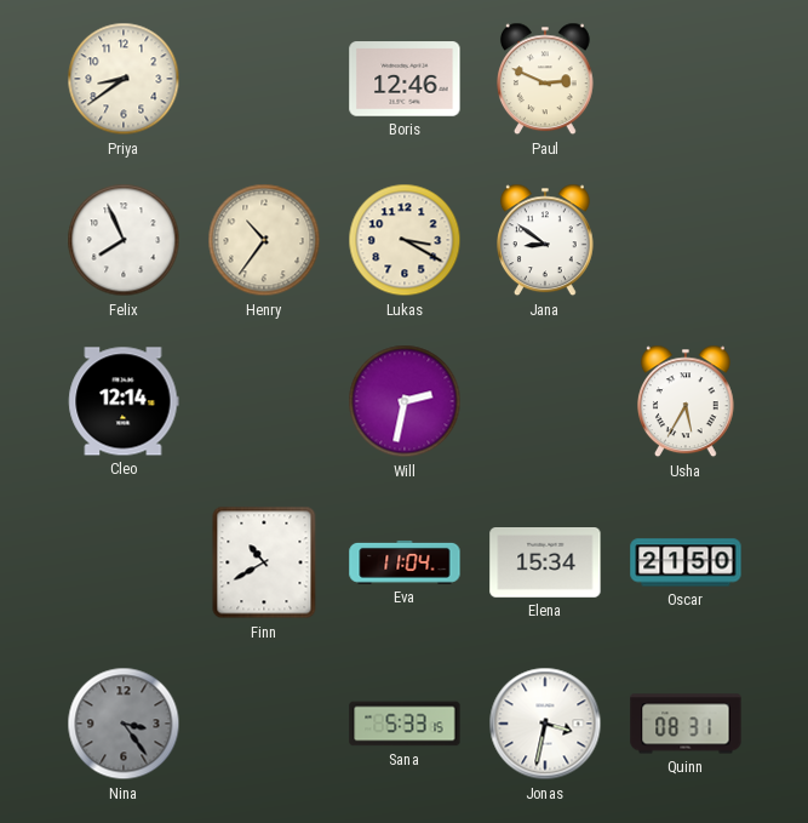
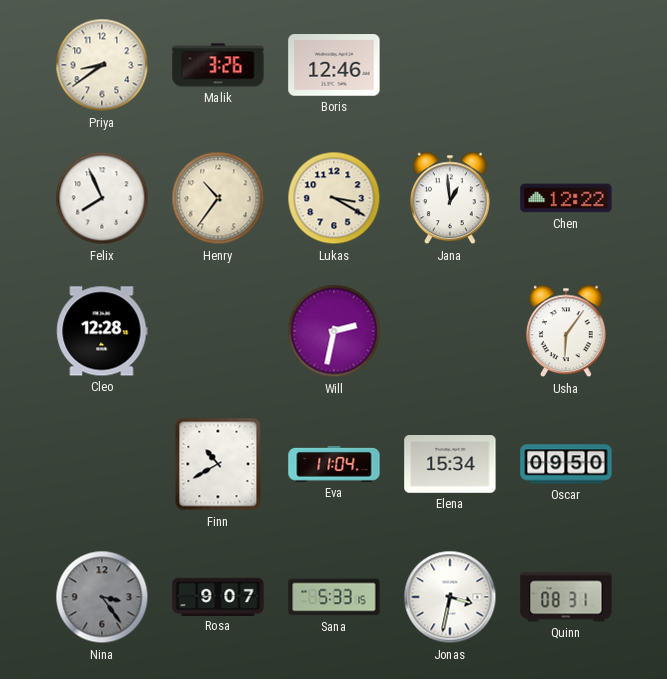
Malik: none -> 3:26 (218, 65)
Paul: 2:49 -> none (546, 79)
Jana: 8:51 -> 12:59 (451, 198)
Chen: none -> 12:22 (566, 198)
Cleo: 12:14 -> 12:28 (102, 331)
Usha: 5:35 -> 6:06 (567, 331)
Oscar: 21:50 -> 09:50 (566, 464)
Rosa: none -> 9:07 (218, 596)
